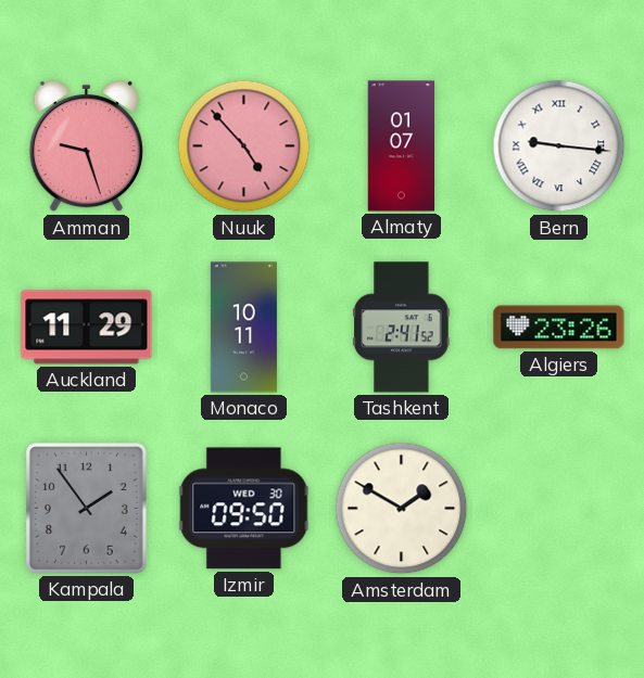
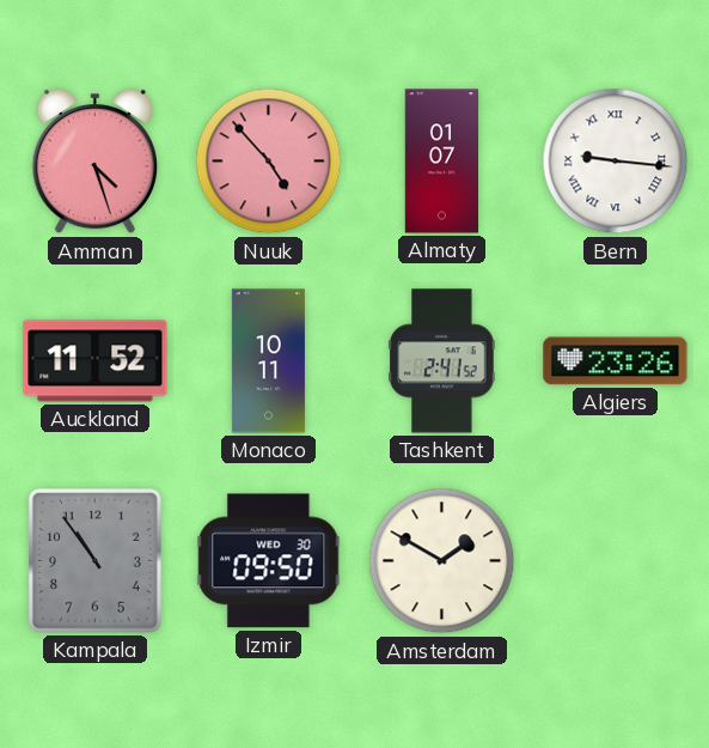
Amman: 9:27 -> 4:27 (94, 162)
Auckland: 11:29 -> 11:52 (96, 361)
Kampala: 1:54 -> 10:54 (96, 561)
